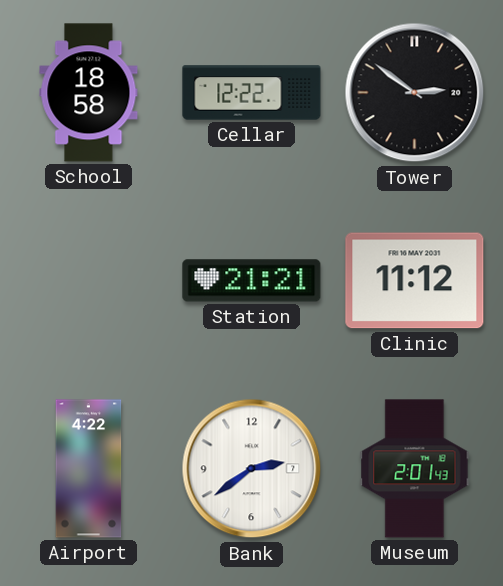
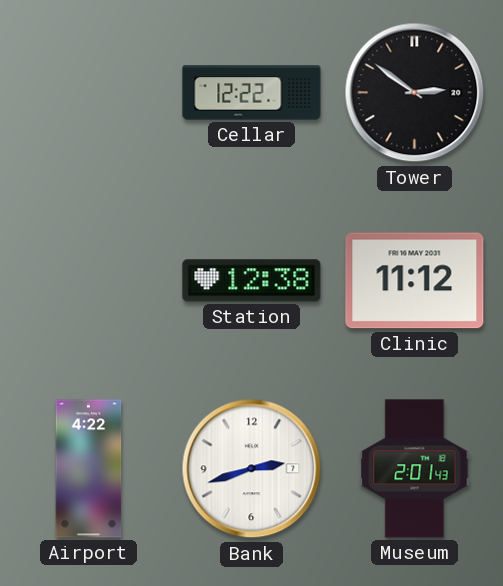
School: 18:58 -> none (89, 93)
Station: 21:21 -> 12:38 (252, 281)
Bank: 2:39 -> 2:42 (252, 469)
